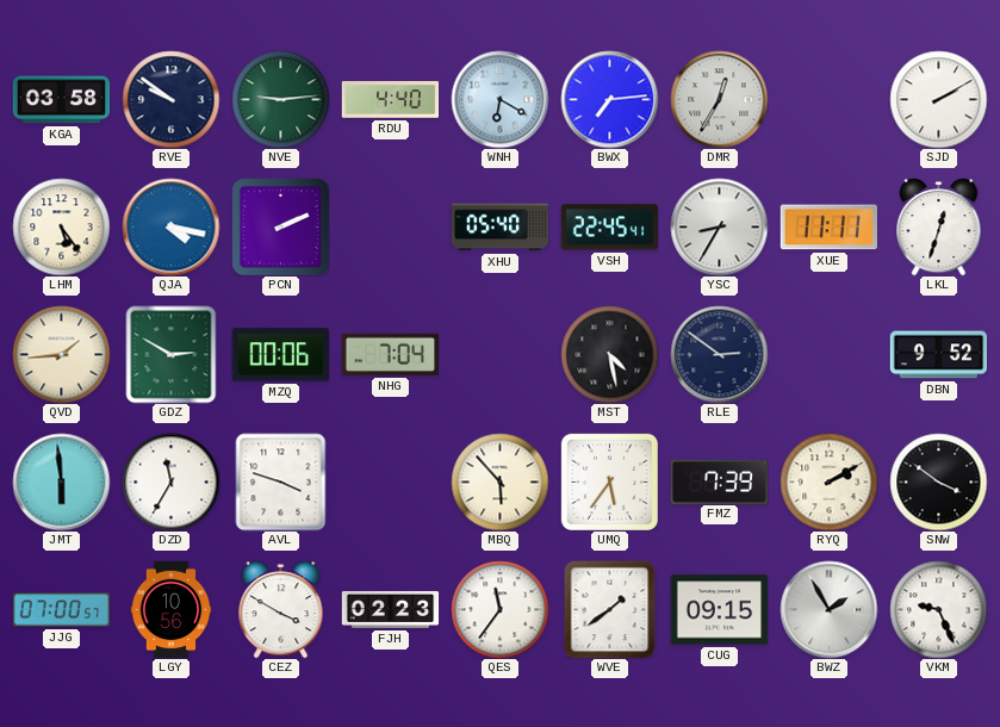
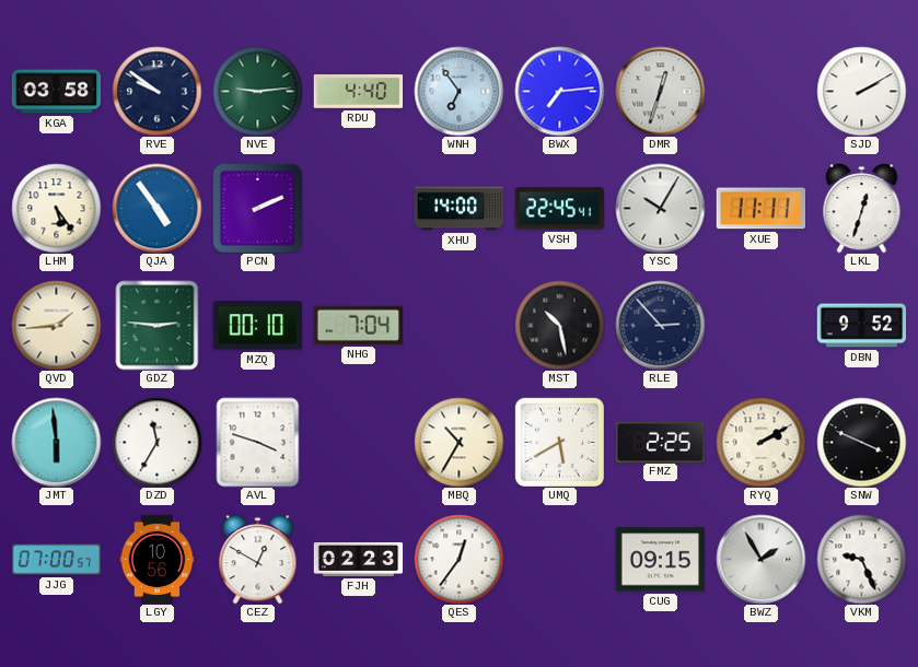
WNH: 6:20 -> 6:54 (458, 91)
DMR: 12:35 -> 12:33 (660, 91)
QJA: 4:17 -> 4:54 (156, 208)
XHU: 05:40 -> 14:00 (458, 209)
YSC: 8:35 -> 10:05 (660, 208)
GDZ: 2:50 -> 2:46 (158, 325)
MZQ: 00:06 -> 00:10 (257, 326)
MST: 4:28 -> 10:28 (559, 325)
RLE: 2:51 -> 2:53 (660, 325)
MBQ: 5:53 -> 10:35 (458, 442)
UMQ: 5:36 -> 5:40 (559, 442)
FMZ: 7:39 -> 2:25 (660, 442)
SNW: 3:51 -> 3:49 (861, 442)
CEZ: 3:50 -> 12:50 (258, 559)
QES: 11:36 -> 12:36 (458, 559)
WVE: 1:39 -> none (610, 609)
